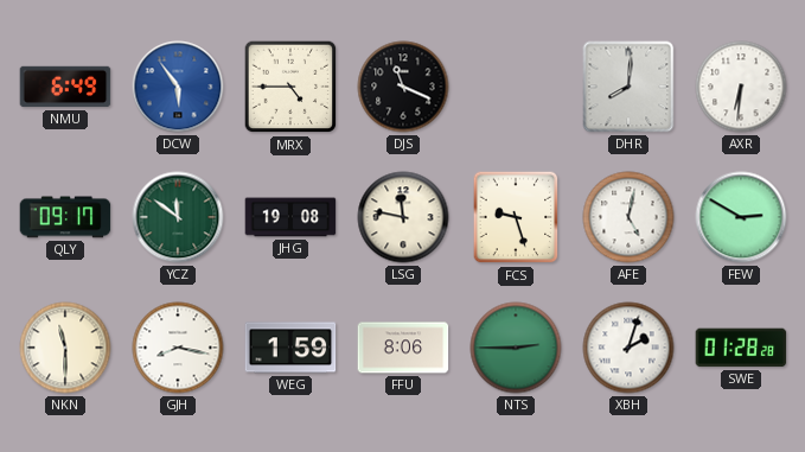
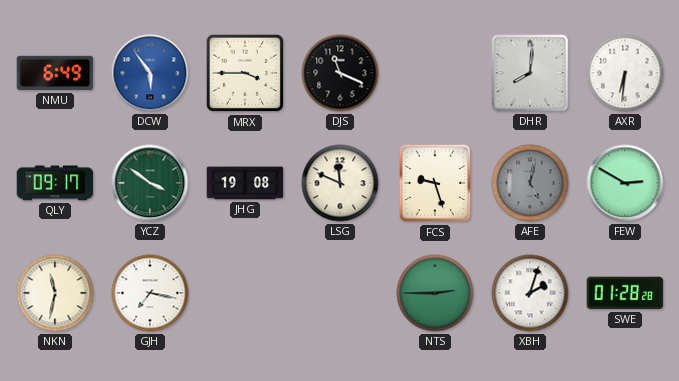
MRX: 4:45 -> 3:45 (245, 73)
YCZ: 11:51 -> 3:51 (150, 183)
LSG: 11:47 -> 11:49 (340, 183)
AFE dial: white -> grey (530, 183)
NKN: 11:30 -> 11:32 (55, 293)
GJH: 8:17 -> 7:17 (150, 293)
WEG: 1:59 -> none (290, 348)
FFU: 8:06 -> none (403, 348)
